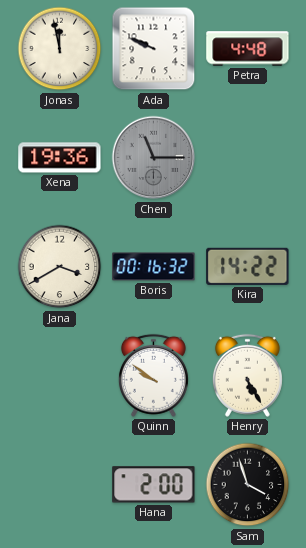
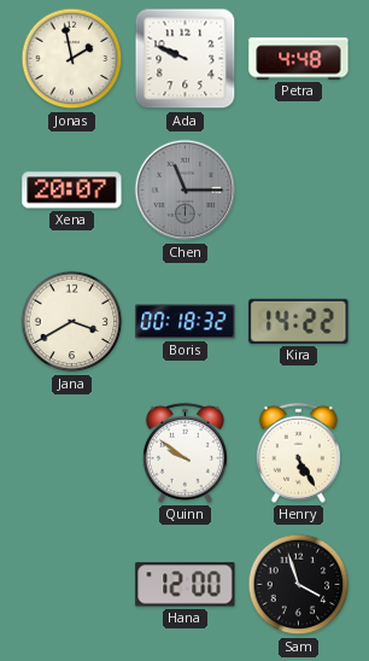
Jonas: 11:58 -> 1:58 (72, 59)
Xena: 19:36 -> 20:07 (72, 191)
Boris: 00:16 -> 00:18 (186, 322)
Hana: 2:00 -> 12:00 (186, 585)
